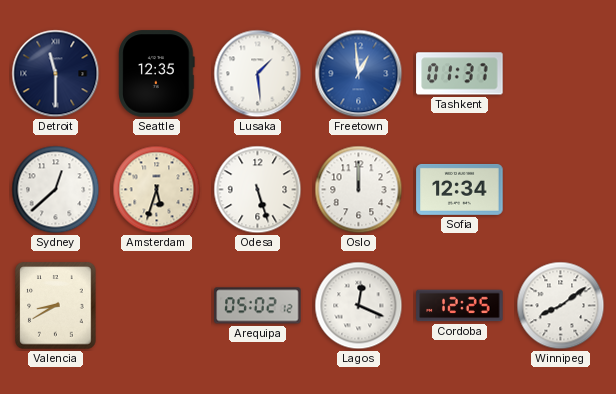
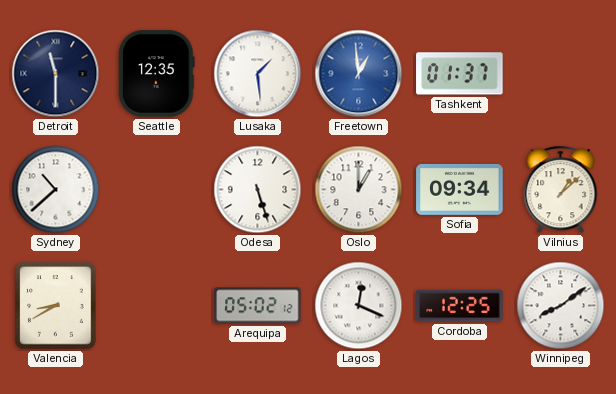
Sydney: 12:38 -> 10:38 (56, 190)
Amsterdam: 5:33 -> none (157, 190)
Oslo: 12:00 -> 1:00 (359, 190)
Sofia: 12:34 -> 09:34 (460, 189)
Vilnius: none -> 1:08 (561, 190)
